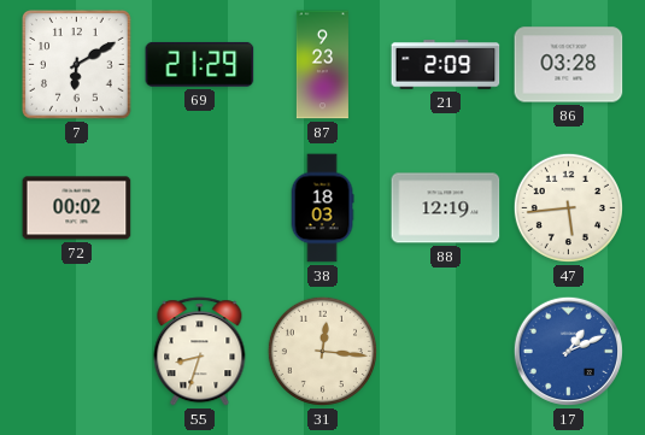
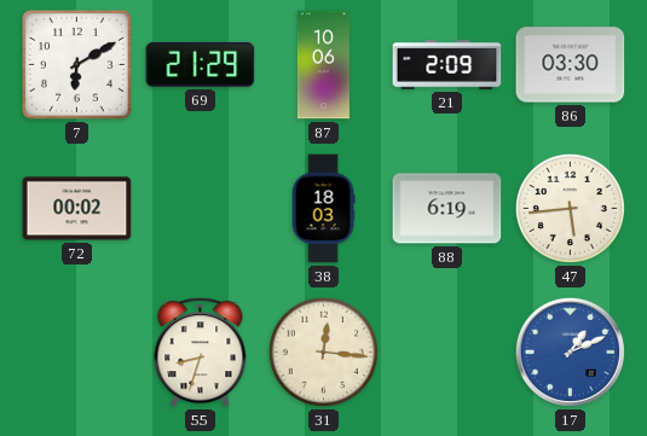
87: 9:23 -> 10:06 (323, 65)
86: 03:28 -> 03:30 (571, 65)
88: 12:19 -> 6:19 (447, 209)
